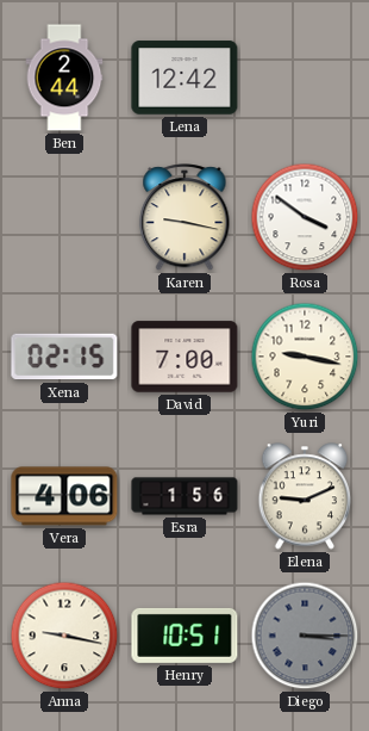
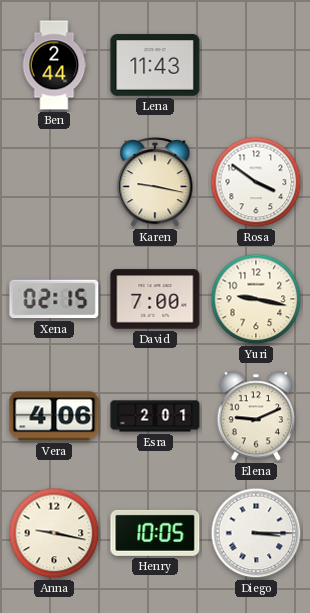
Lena: 12:42 -> 11:43 (155, 65)
Esra: 1:56 -> 2:01 (155, 416)
Henry: 10:51 -> 10:05 (155, 533)
Diego dial: grey -> white (256, 533)
